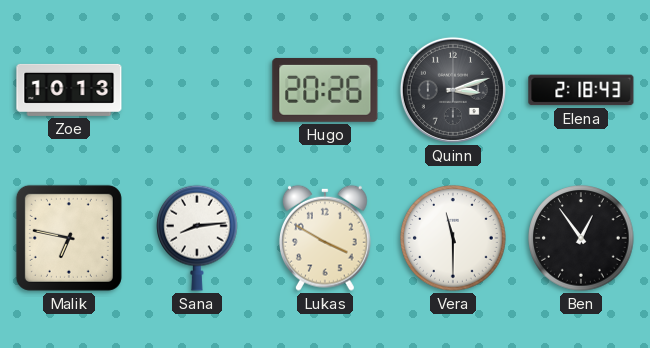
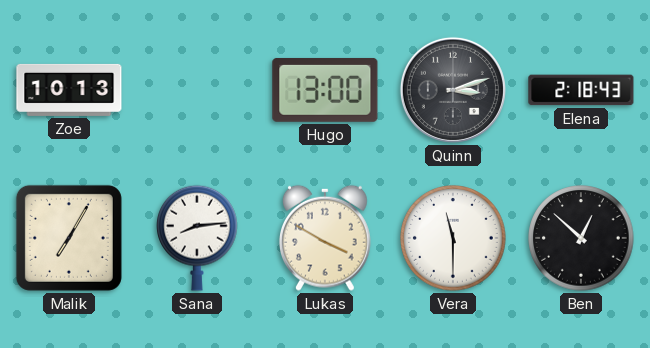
Hugo: 20:26 -> 13:00 (325, 90)
Malik: 6:47 -> 7:05 (69, 238)
Ben: 12:54 -> 12:52 (581, 238)
